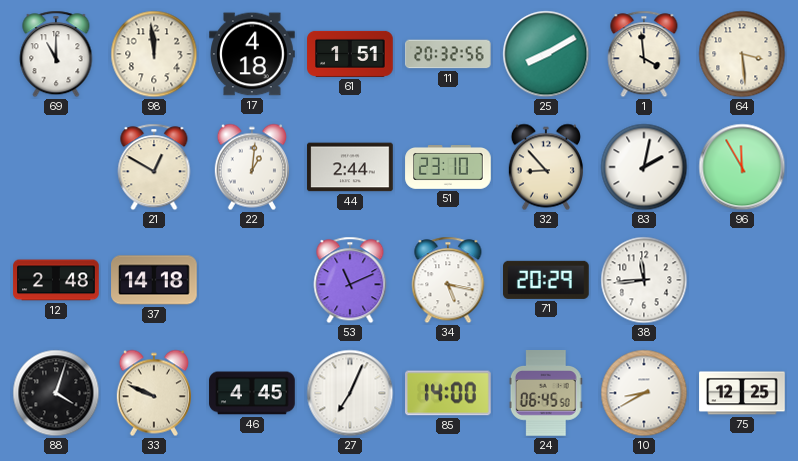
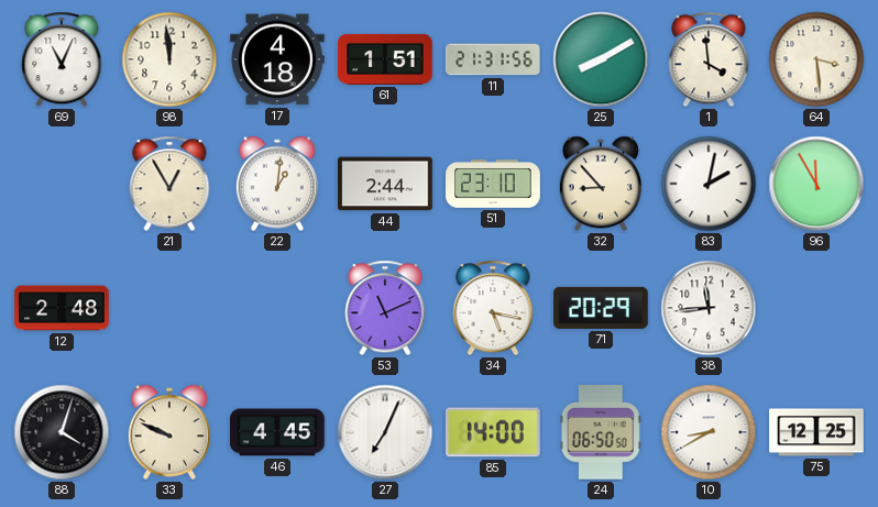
69: 11:00 -> 11:04 (62, 59)
11: 20:32 -> 21:31 (493, 59)
21: 12:50 -> 12:55 (169, 184)
37: 14:18 -> none (154, 280)
24: 06:45 -> 06:50 (601, 432)
